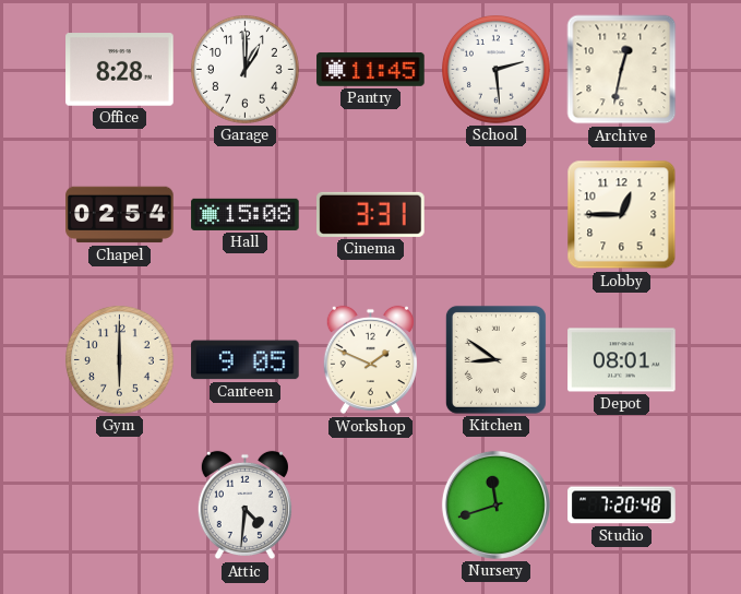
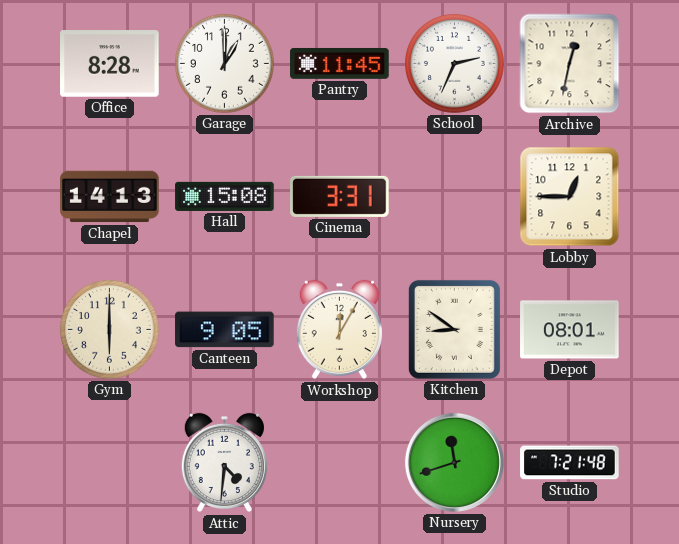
School: 2:29 -> 2:34 (455, 64)
Chapel: 02:54 -> 14:13 (110, 197)
Workshop: 1:49 -> 12:05 (339, 330)
Studio: 7:20 -> 7:21 (570, 463)
